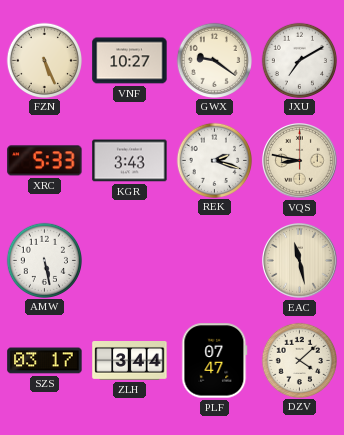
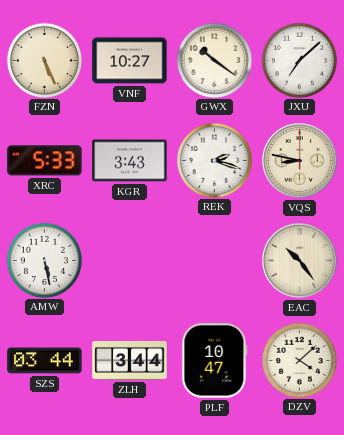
GWX: 9:21 -> 10:21 (214, 60)
JXU: 7:10 -> 7:08 (299, 60)
EAC: 11:28 -> 10:24 (300, 261)
SZS: 03:17 -> 03:44 (45, 361)
PLF: 07:47 -> 10:47 (215, 361)
